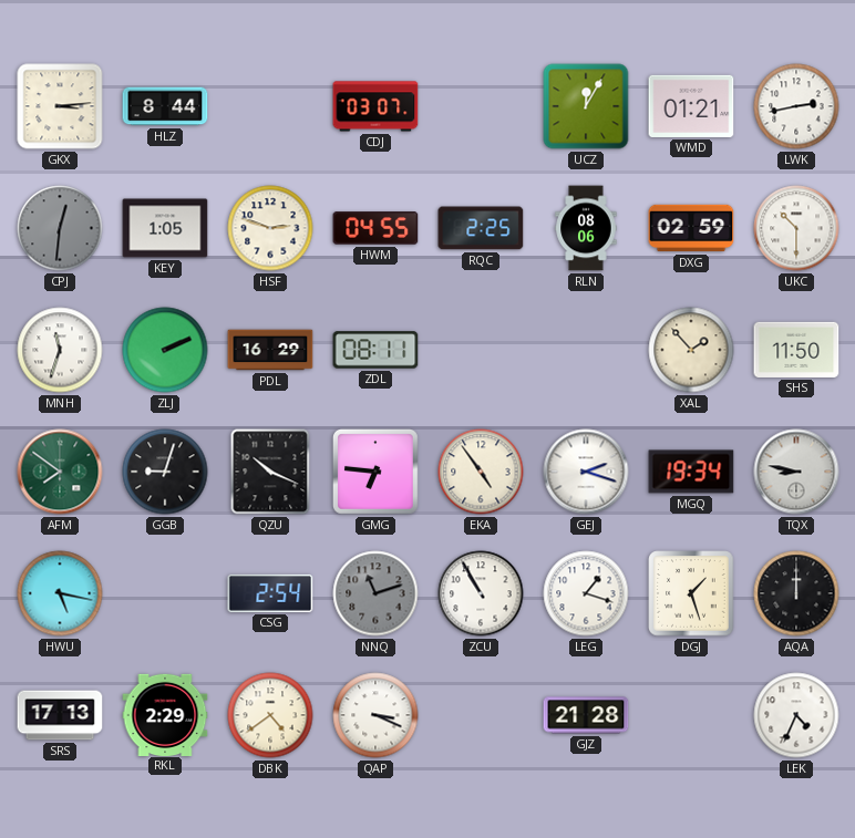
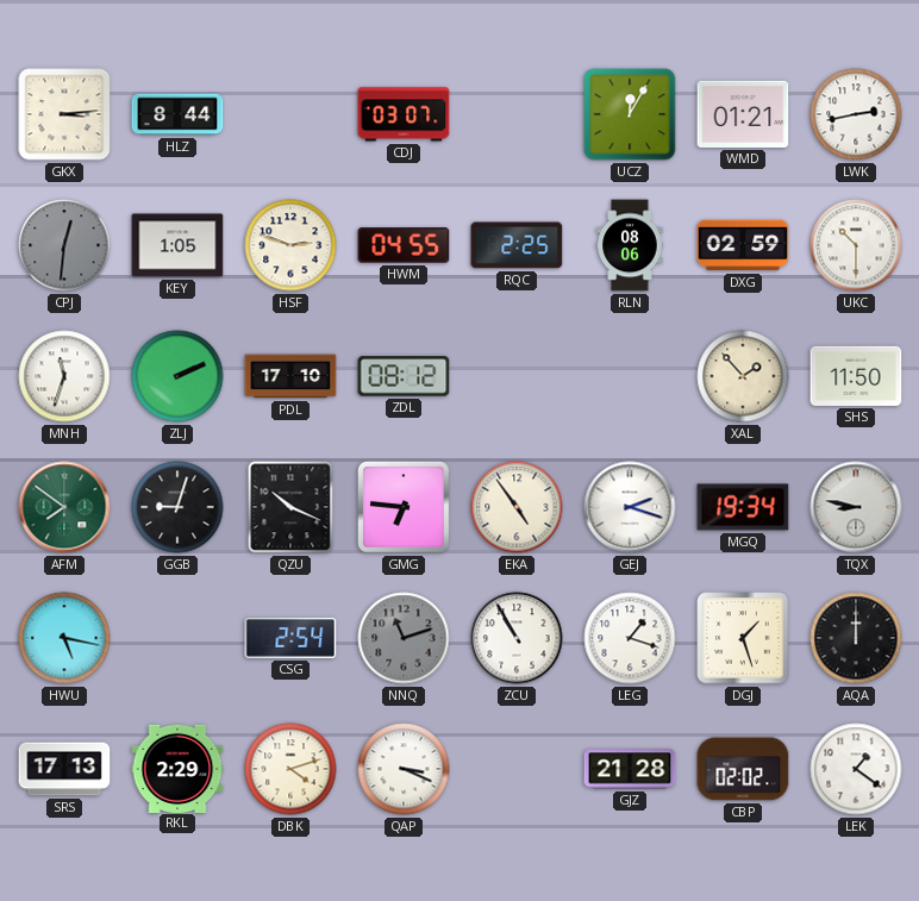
PDL: 16:29 -> 17:10 (290, 376)
ZDL: 08:11 -> 08:12 (404, 376)
DBK: 4:39 -> 4:12 (290, 769)
CBP: none -> 02:02 (743, 769)
LEK: 4:34 -> 1:21 (856, 769)
